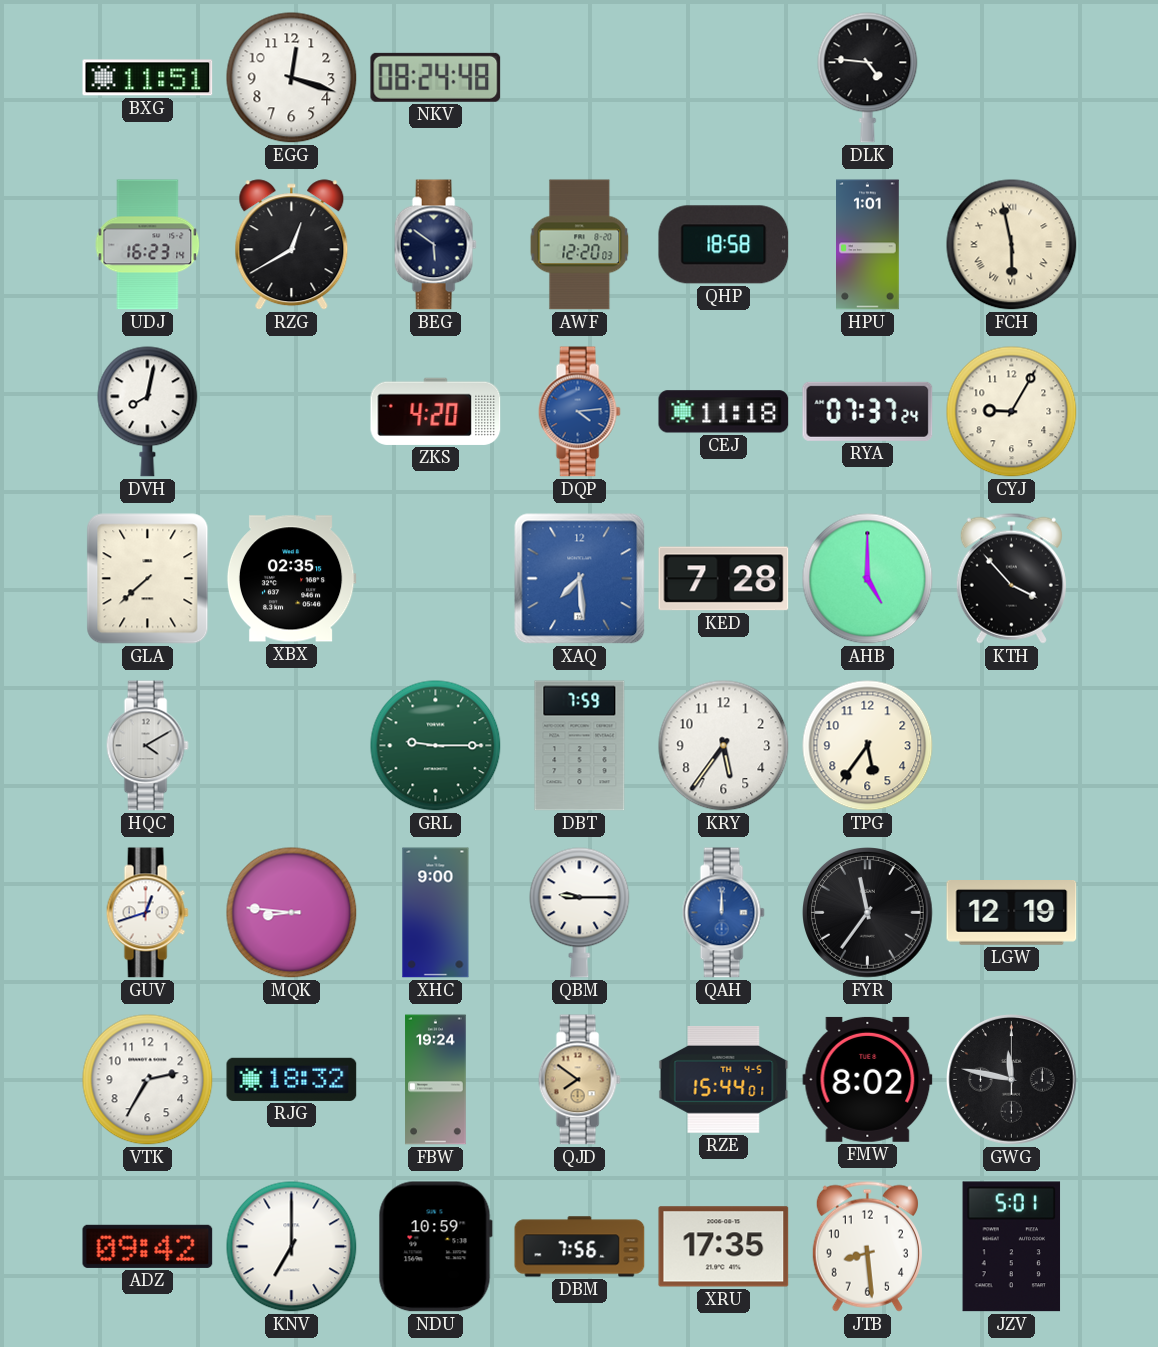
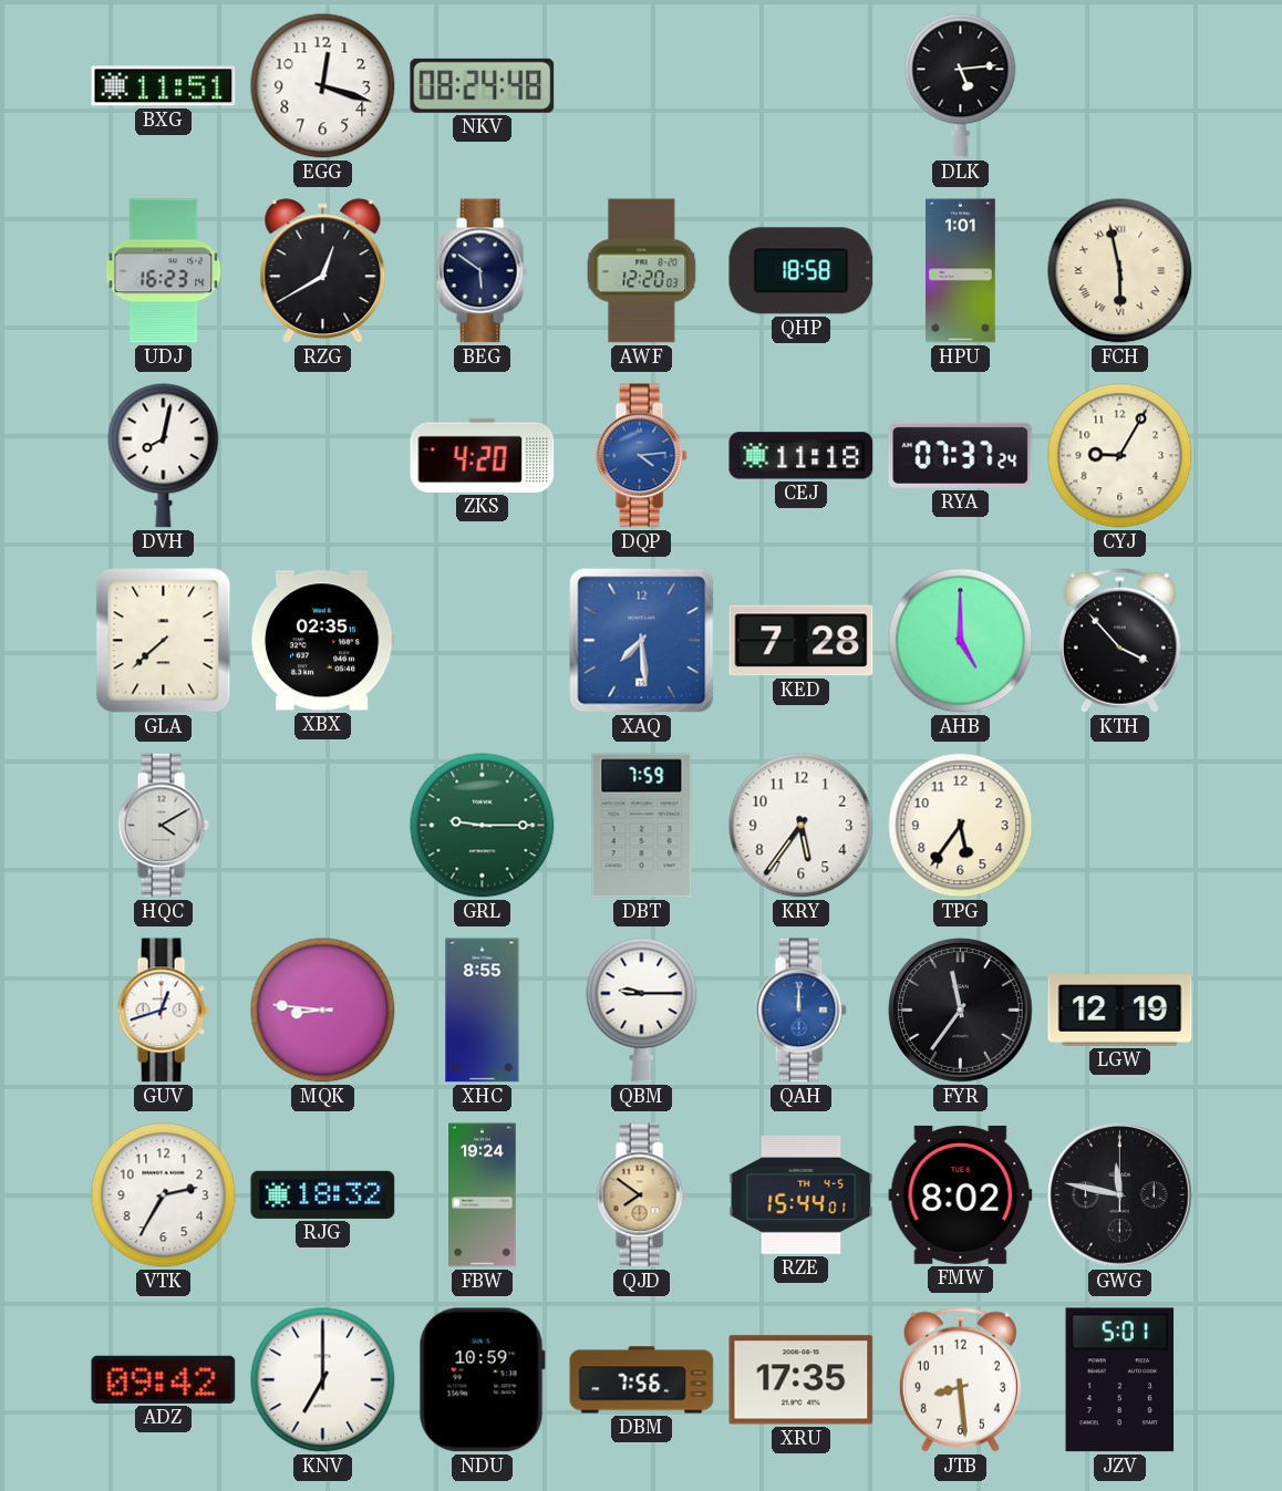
DLK: 4:46 -> 5:14 (961, 86)
XHC: 9:00 -> 8:55 (483, 1011)
